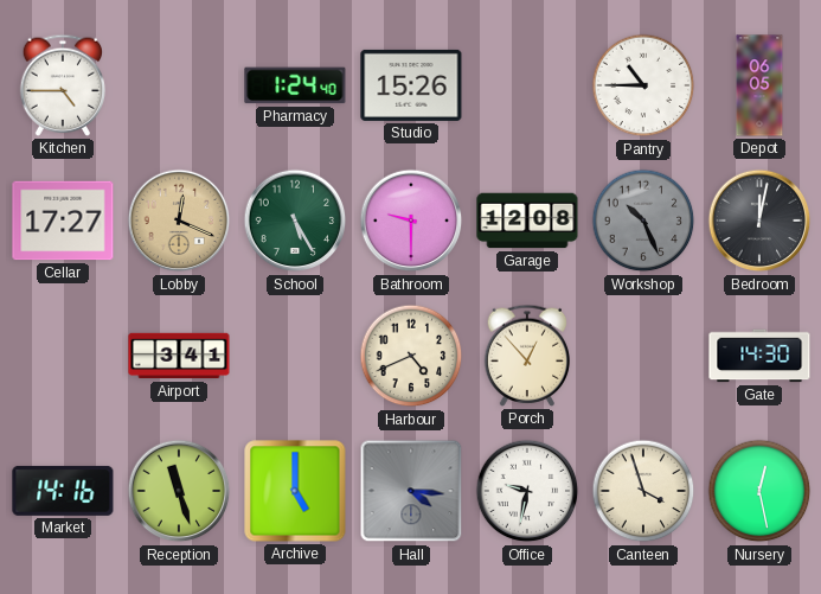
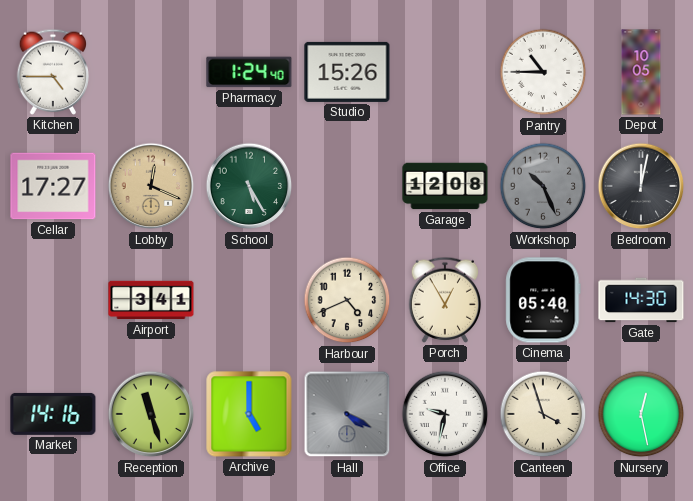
Depot: 06:05 -> 10:05 (641, 72)
Bathroom: 9:30 -> none (411, 221)
Porch: 12:53 -> 12:55 (445, 300)
Cinema: none -> 05:40 (543, 300)
Hall: 4:16 -> 4:20 (347, 414)
